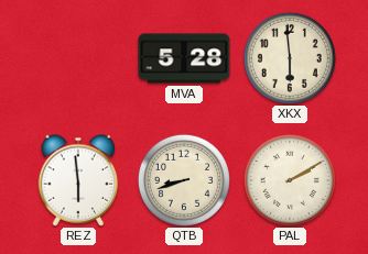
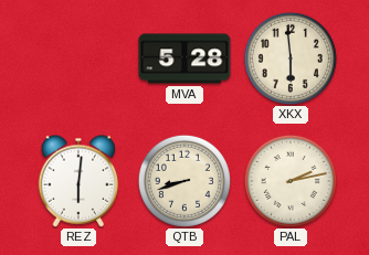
REZ: 5:59 -> 6:01 (78, 181)
PAL: 2:10 -> 2:13 (291, 181)
